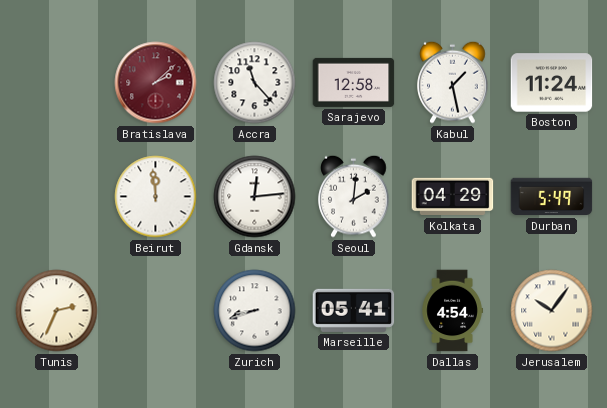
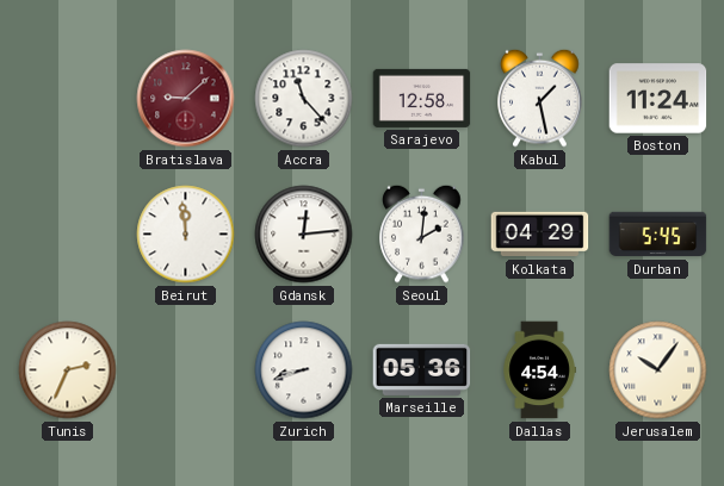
Bratislava: 2:08 -> 9:08 (186, 99)
Durban: 5:49 -> 5:45 (658, 235)
Marseille: 05:41 -> 05:36 (422, 369)
